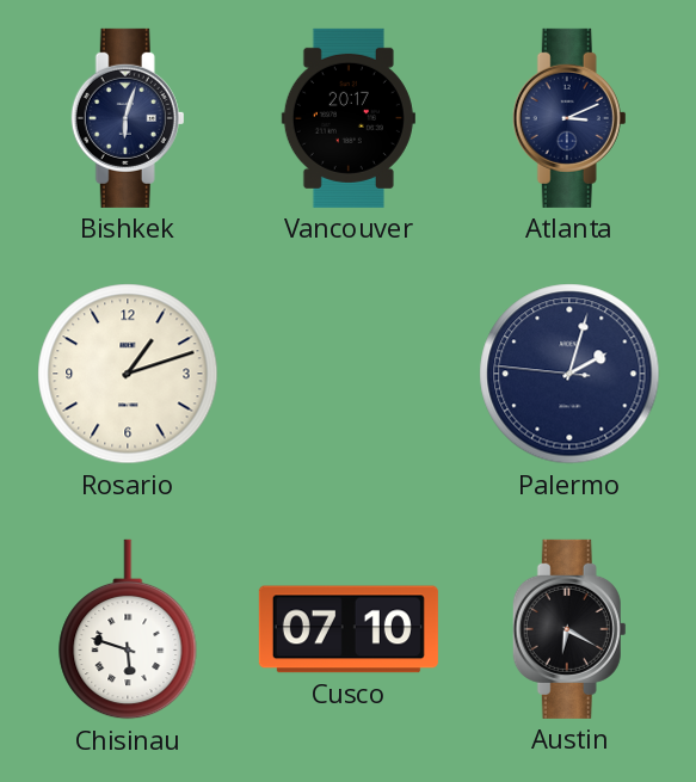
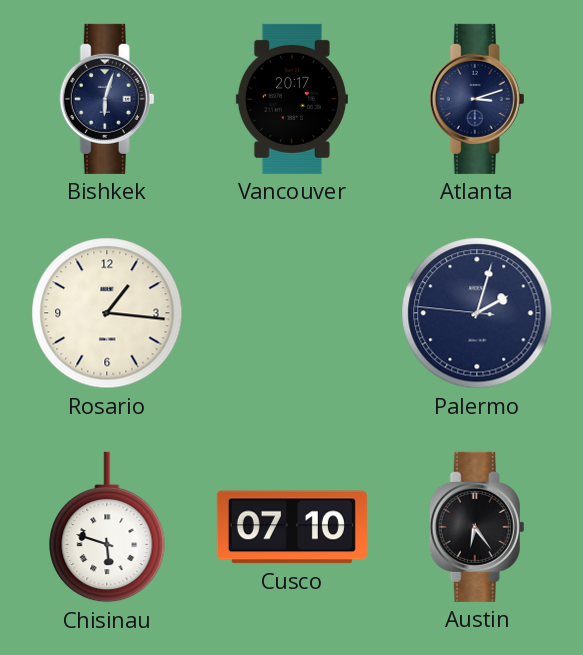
Atlanta: 3:11 -> 3:12 (477, 99)
Rosario: 1:12 -> 1:16 (107, 313)
Austin: 6:20 -> 6:24 (477, 527)
